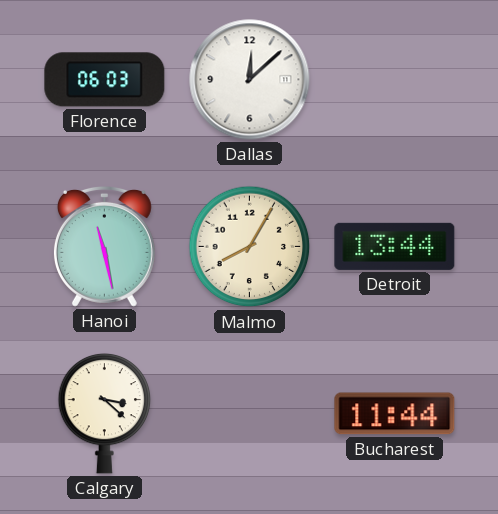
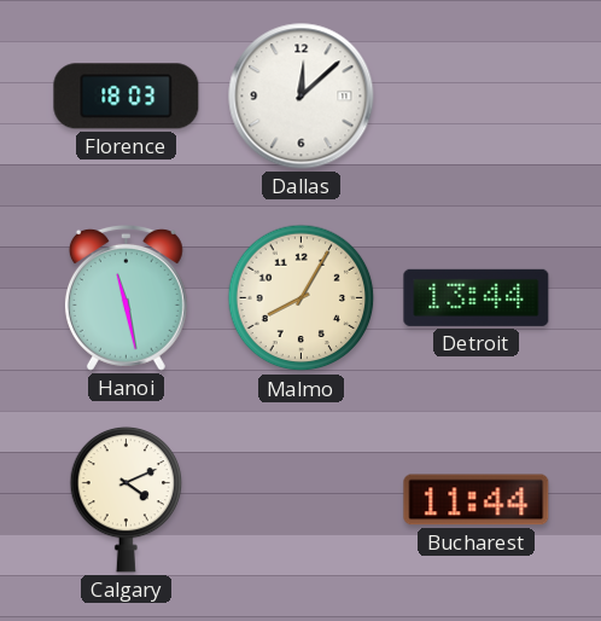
Florence: 06:03 -> 18:03 (127, 97)
Calgary: 3:22 -> 4:11 (127, 499)
